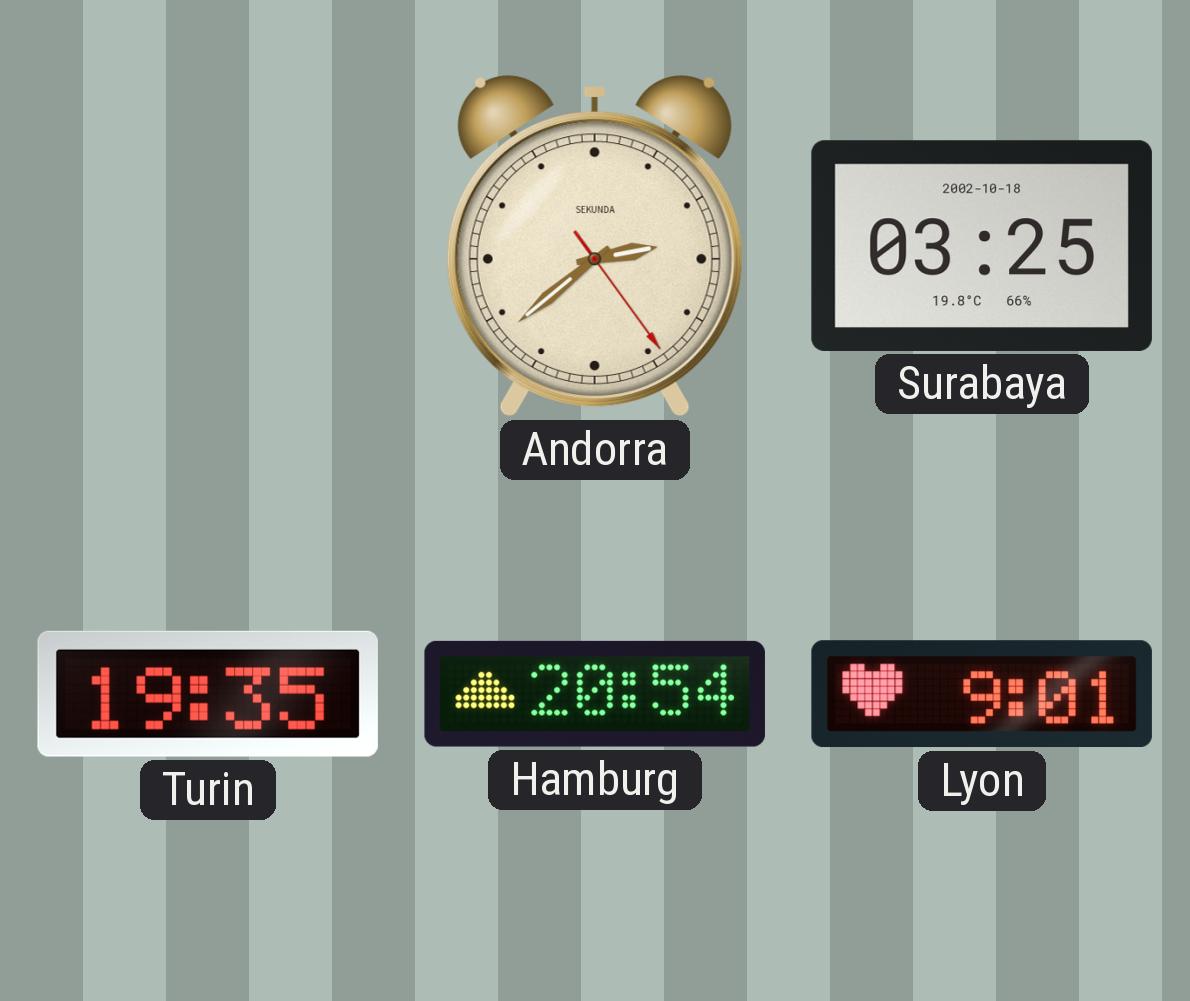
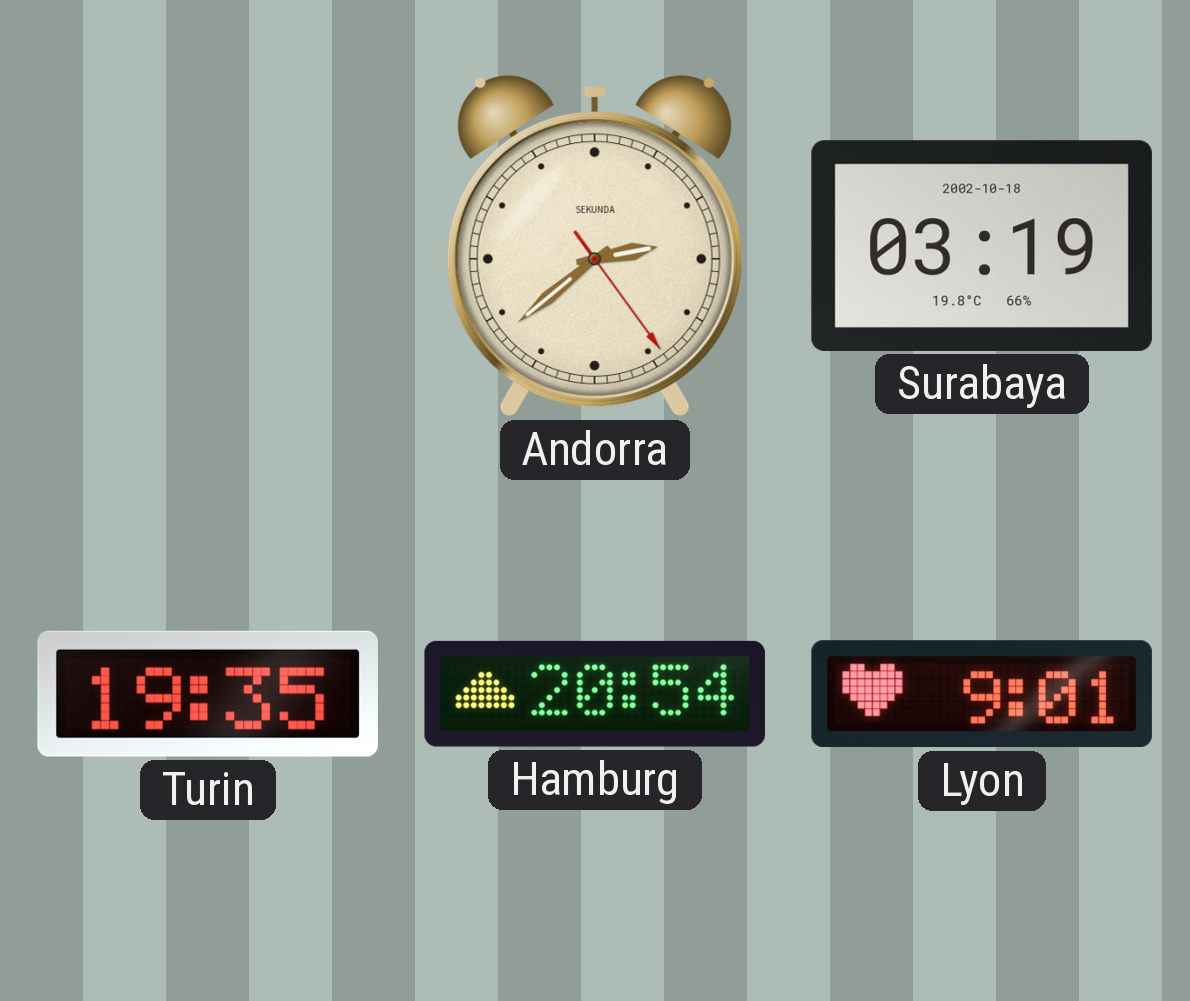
Surabaya: 03:25 -> 03:19 (982, 246)
